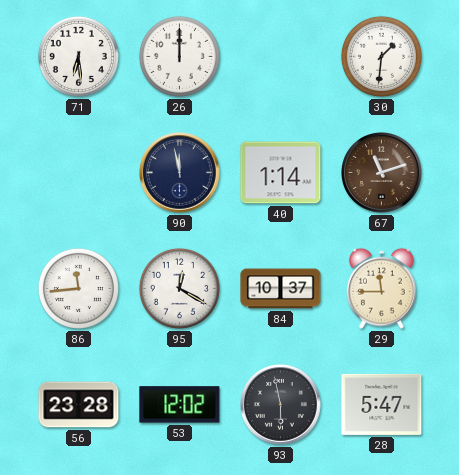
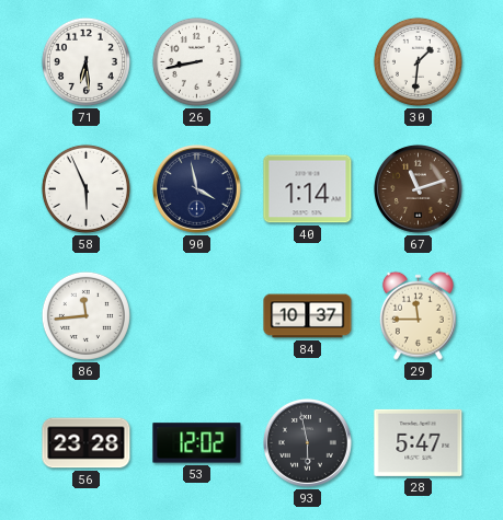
26: 12:00 -> 8:43 (196, 61)
58: none -> 5:56 (85, 188)
90: 11:58 -> 3:58 (197, 189)
95: 12:20 -> none (179, 288)
